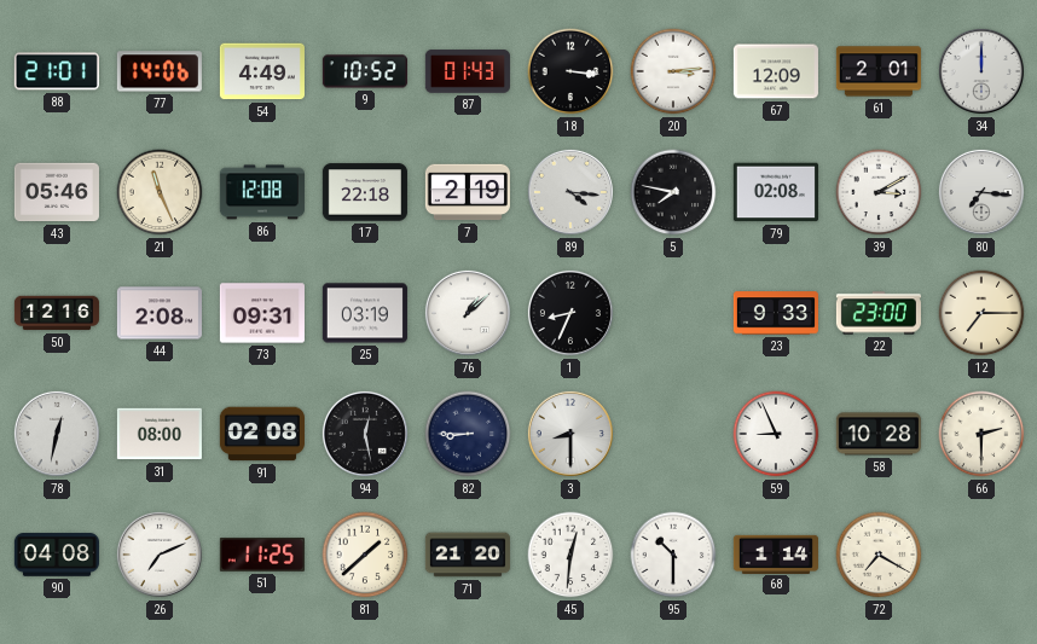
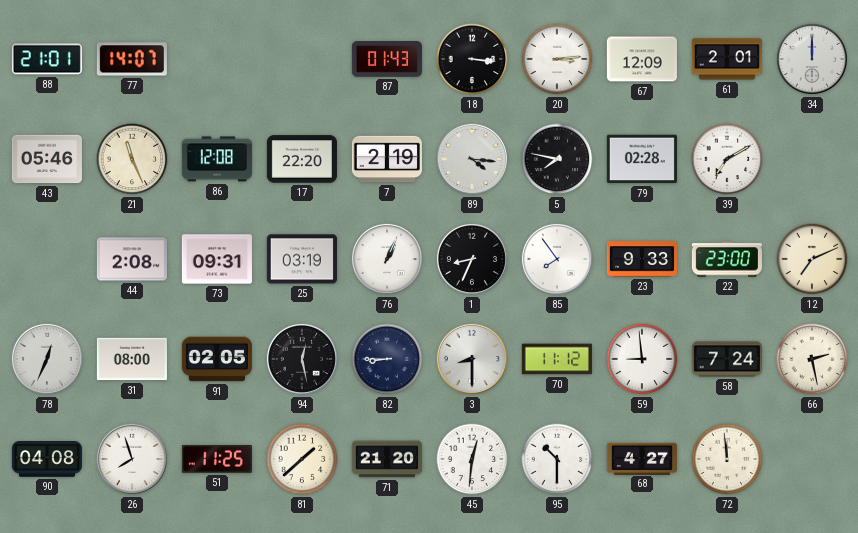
77: 14:06 -> 14:07 (132, 59)
54: 4:49 -> none (262, 71)
9: 10:52 -> none (365, 71)
17: 22:18 -> 22:20 (302, 159)
79: 02:08 -> 02:28 (642, 159)
39: 3:10 -> 7:10 (727, 159)
80: 7:16 -> none (981, 192)
50: 12:16 -> none (57, 313)
76: 1:08 -> 1:04 (387, 259)
85: none -> 7:54 (557, 259)
12: 7:15 -> 7:11 (812, 259)
78: 12:32 -> 12:34 (47, 359)
91: 02:08 -> 02:05 (217, 359)
70: none -> 11:12 (557, 359)
59: 8:56 -> 8:59 (642, 359)
58: 10:28 -> 7:24 (727, 359)
66: 2:30 -> 2:28 (812, 359)
26: 7:11 -> 7:57 (132, 459)
68: 1:14 -> 4:27 (642, 458)
72: 7:20 -> 11:59 (727, 459)
